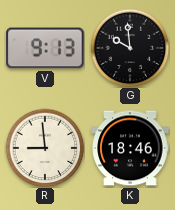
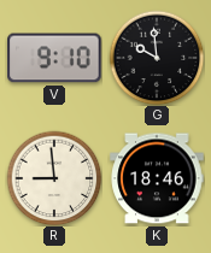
V: 9:13 -> 9:10 (54, 58)
